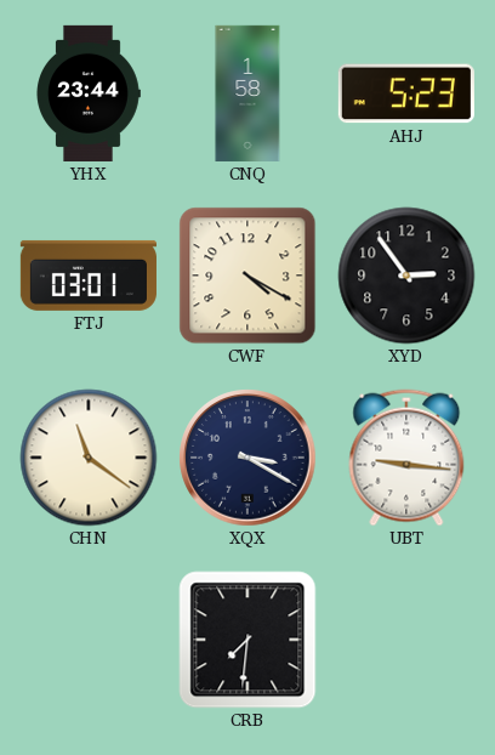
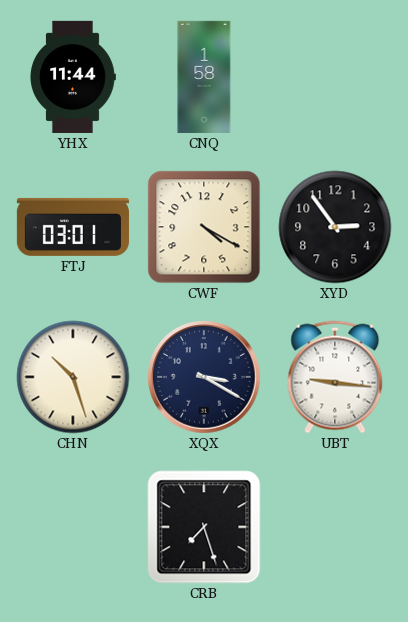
YHX: 23:44 -> 11:44 (73, 77)
AHJ: 5:23 -> none (406, 93)
CHN: 11:21 -> 10:27 (73, 377)
CRB: 7:31 -> 7:27 (204, 527)
